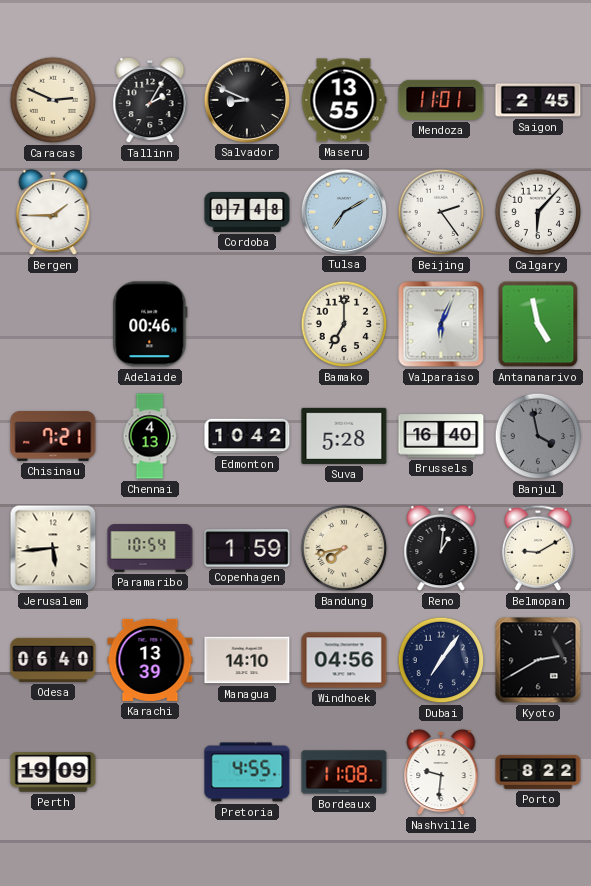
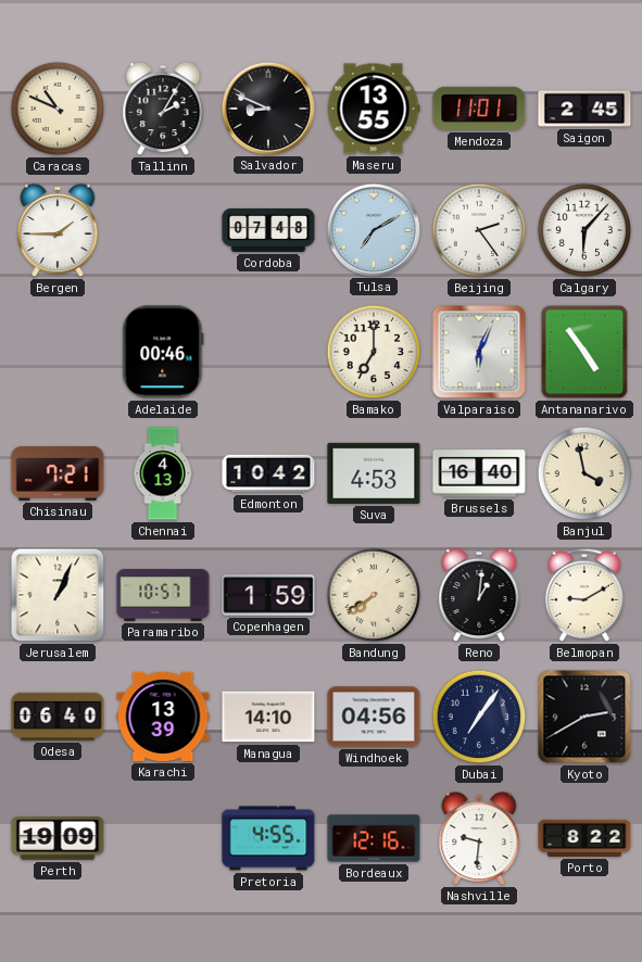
Caracas: 2:49 -> 10:49 (58, 109)
Antananarivo: 4:58 -> 4:54 (584, 352)
Suva: 5:28 -> 4:53 (374, 473)
Banjul dial: grey -> cream (584, 473)
Jerusalem: 5:44 -> 1:04 (58, 595)
Paramaribo: 10:54 -> 10:57 (163, 595)
Bandung: 7:43 -> 7:39 (374, 595)
Bordeaux: 11:08 -> 12:16 (374, 838)
